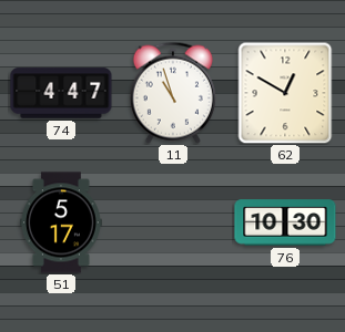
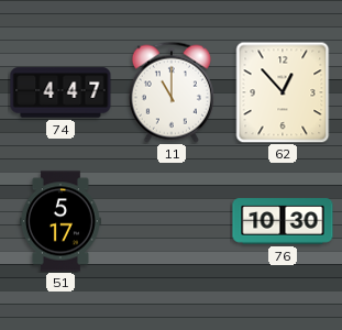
11: 10:57 -> 11:00 (172, 92)
62: 12:50 -> 12:53 (283, 92)
